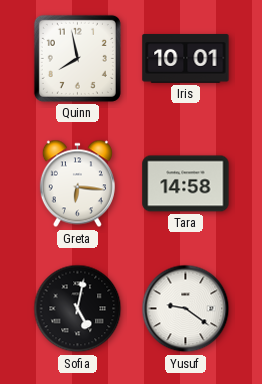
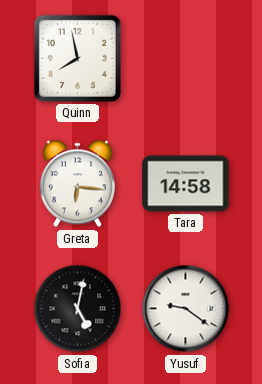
Iris: 10:01 -> none (186, 59)
